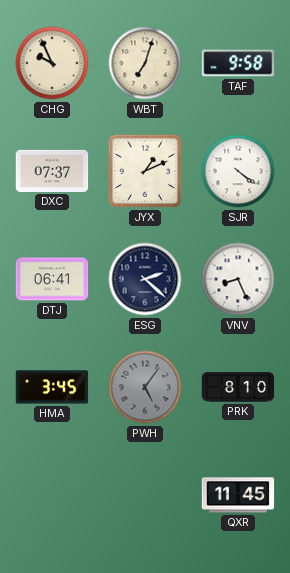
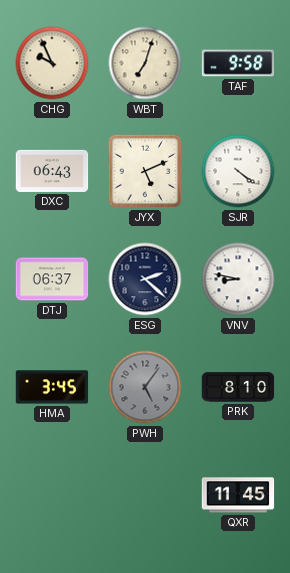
DXC: 07:37 -> 06:43 (52, 171)
JYX: 1:11 -> 5:11 (145, 171)
DTJ: 06:41 -> 06:37 (52, 279)
VNV: 8:26 -> 8:47 (238, 279)
